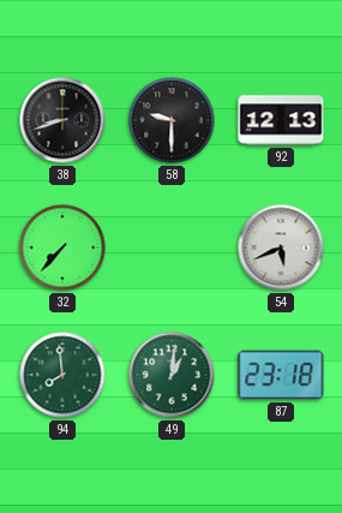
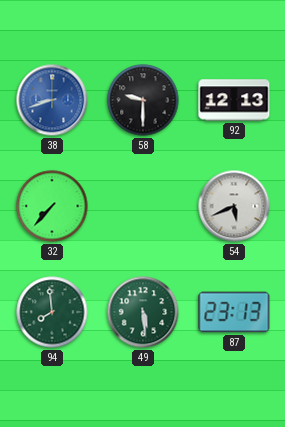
38 dial: black -> blue (52, 100)
49: 1:01 -> 5:29 (143, 312)
87: 23:18 -> 23:13 (234, 312)
